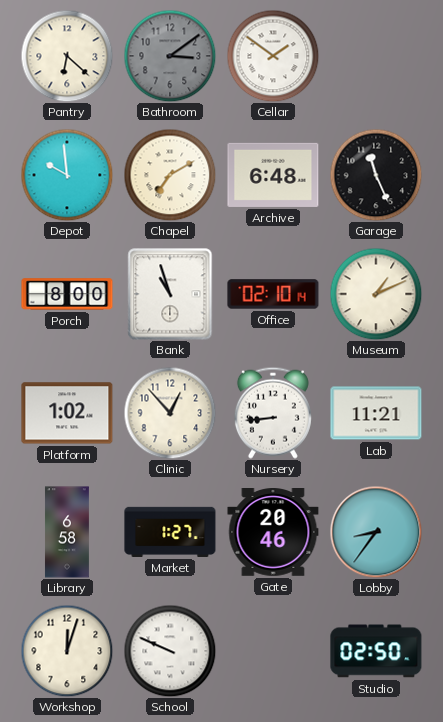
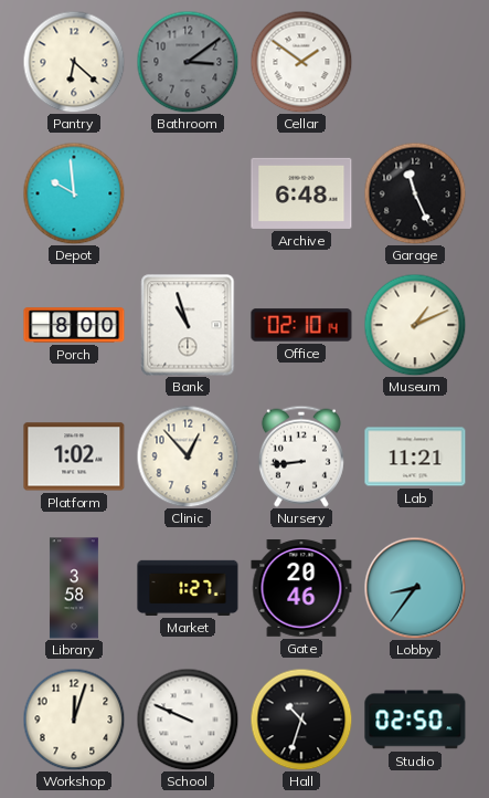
Chapel: 7:10 -> none (170, 175)
Library: 6:58 -> 3:58 (74, 588)
Hall: none -> 10:33 (301, 720)
